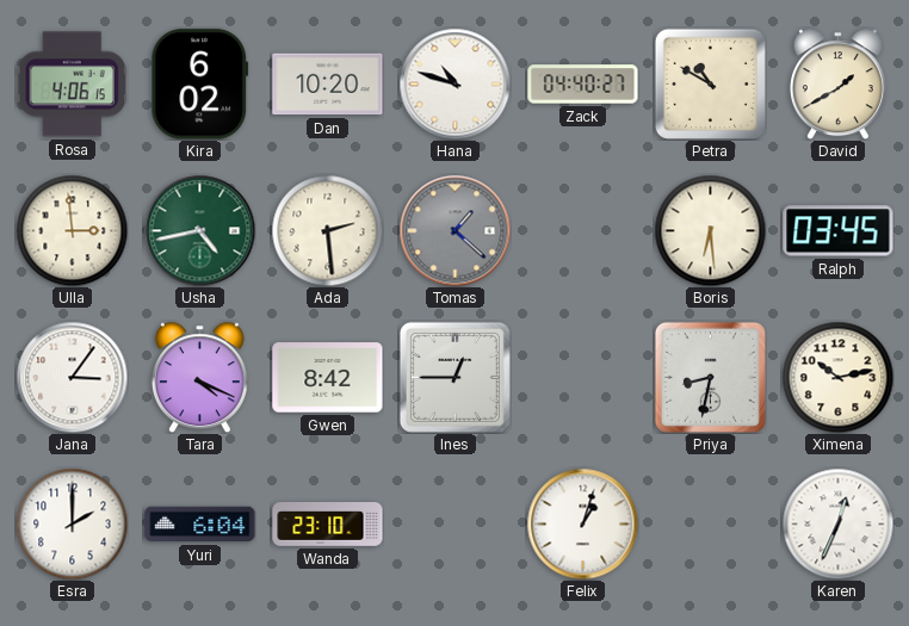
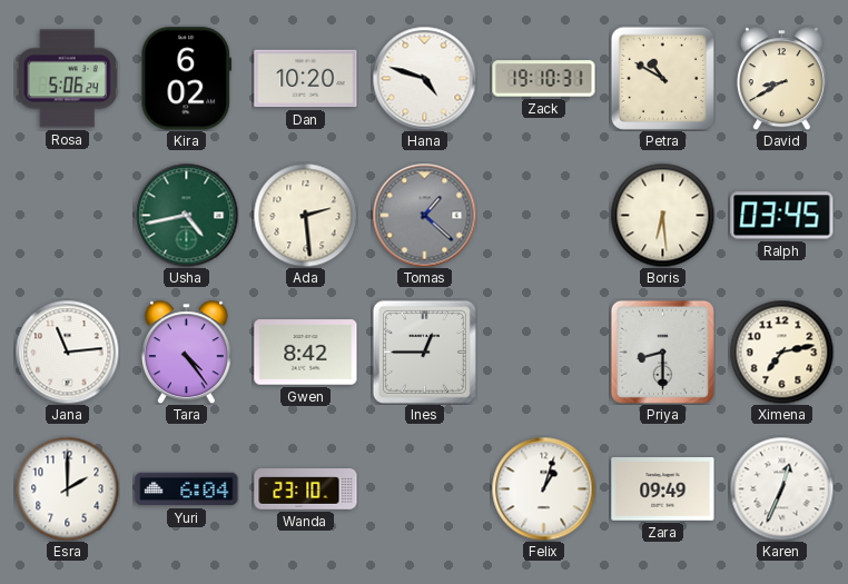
Rosa: 4:06 -> 5:06 (67, 79)
Hana: 10:48 -> 4:48 (424, 78)
Zack: 04:40 -> 19:10 (544, 79)
David: 1:40 -> 8:40 (781, 78)
Ulla: 2:59 -> none (72, 230)
Jana: 3:06 -> 11:14 (67, 352)
Tara: 4:19 -> 4:24 (186, 352)
Priya: 8:32 -> 8:30 (662, 352)
Ximena: 10:13 -> 7:13 (781, 352)
Zara: none -> 09:49 (663, 489)
